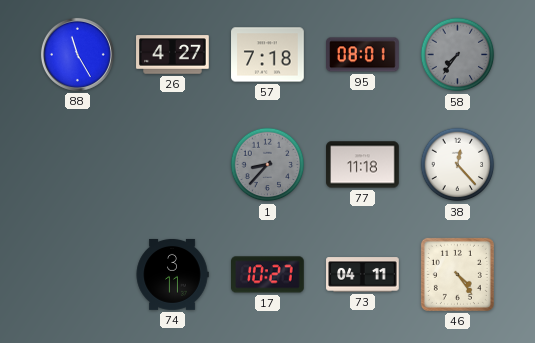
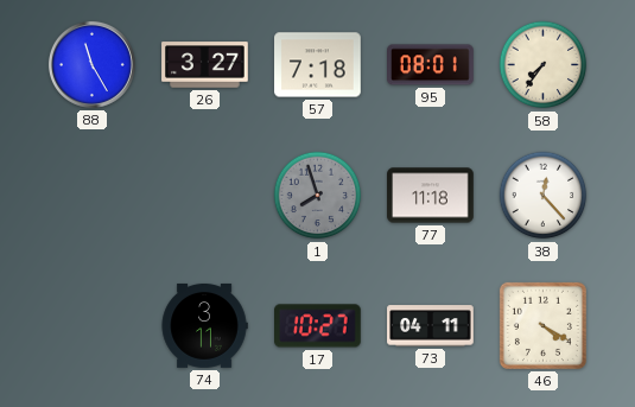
26: 4:27 -> 3:27 (205, 65)
58 dial: grey -> cream (544, 65)
1: 8:37 -> 7:57 (318, 196)
46: 4:24 -> 4:20 (542, 325)
